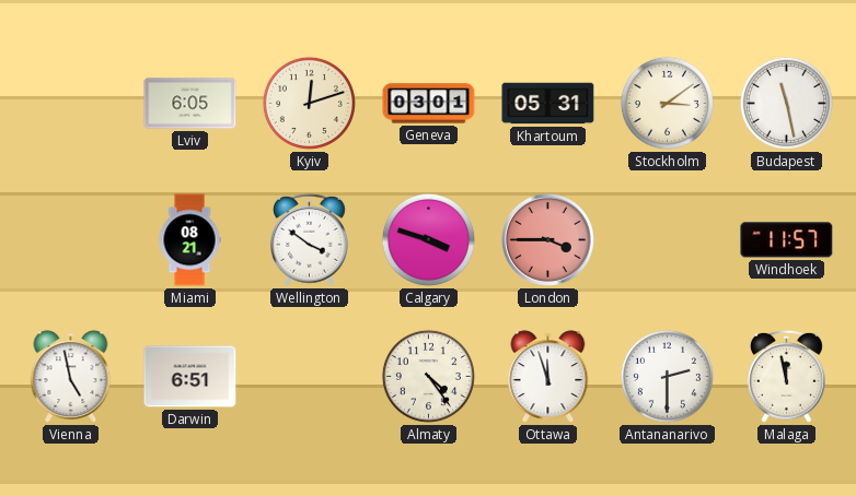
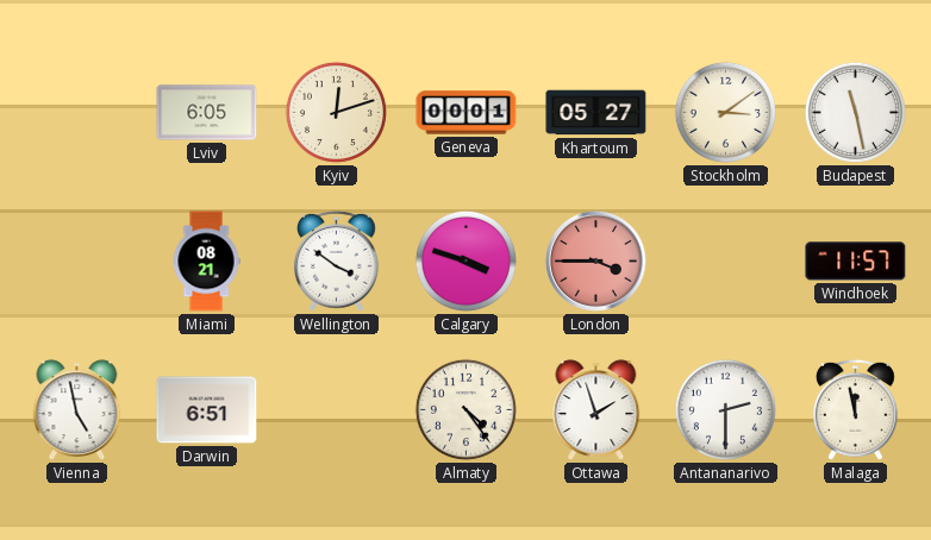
Geneva: 03:01 -> 00:01 (467, 113)
Khartoum: 05:31 -> 05:27 (596, 113)
Ottawa: 11:57 -> 1:57 (596, 410)
